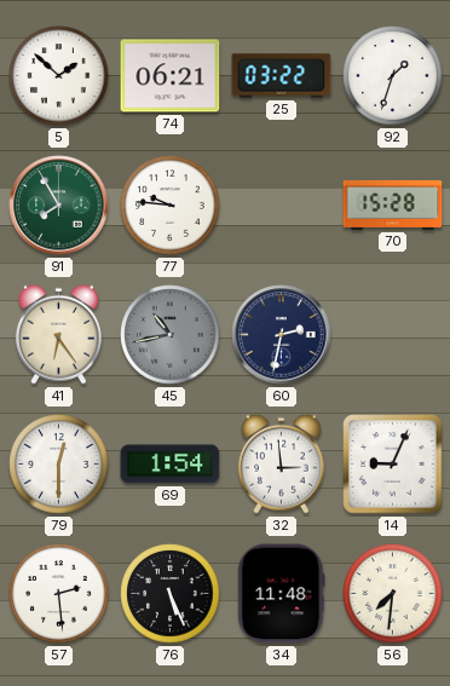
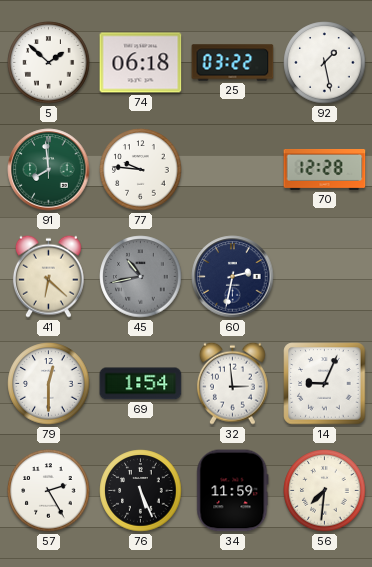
74: 06:21 -> 06:18 (141, 63)
92: 1:33 -> 1:28 (325, 63)
91: 7:55 -> 7:59 (49, 170)
70: 15:28 -> 12:28 (325, 170)
41: 6:24 -> 6:22 (48, 276)
57: 2:29 -> 2:25 (49, 491)
34: 11:48 -> 11:59 (233, 491)
